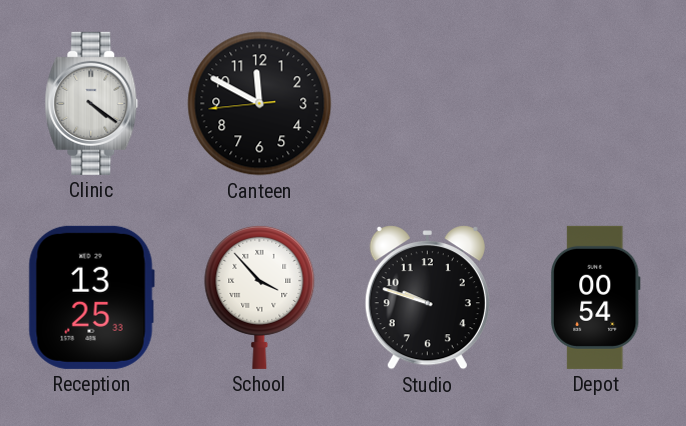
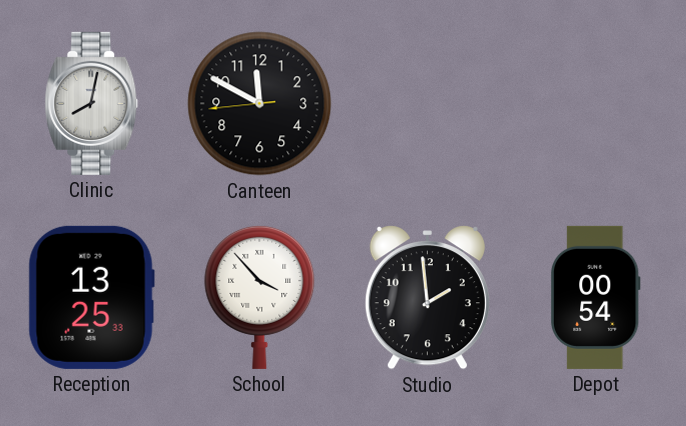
Clinic: 4:21 -> 8:02 (92, 103)
Studio: 9:48 -> 1:59 (427, 298)
